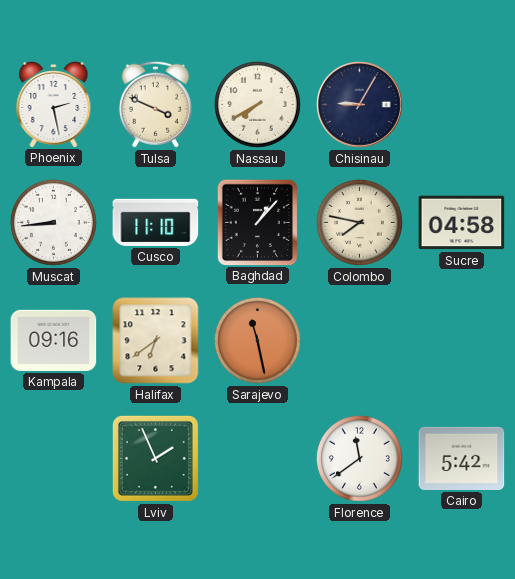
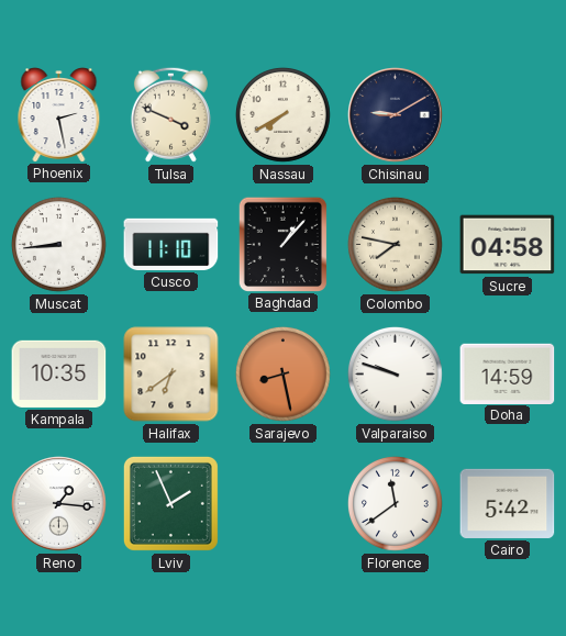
Chisinau: 9:05 -> 9:10 (396, 115)
Kampala: 09:16 -> 10:35 (59, 373)
Sarajevo: 11:28 -> 8:28 (282, 373)
Valparaiso: none -> 9:48 (395, 373)
Doha: none -> 14:59 (508, 373)
Reno: none -> 1:16 (59, 504)
